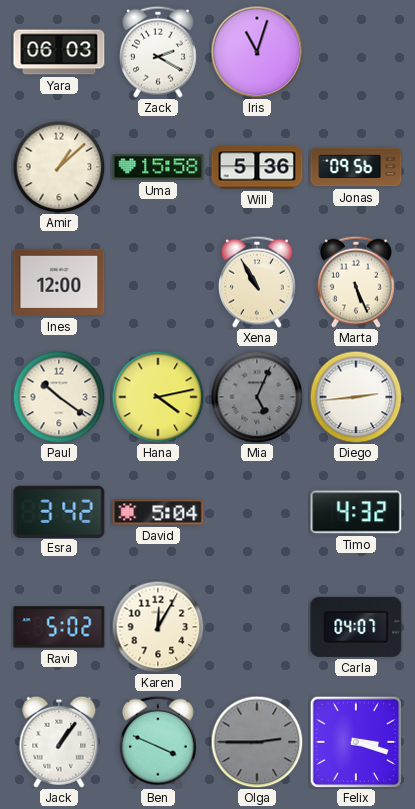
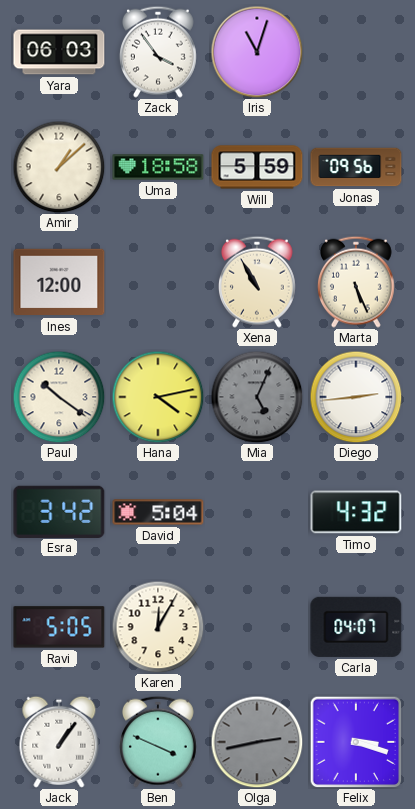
Zack: 2:20 -> 3:54 (158, 52)
Uma: 15:58 -> 18:58 (158, 167)
Will: 5:36 -> 5:59 (257, 167)
Ravi: 5:02 -> 5:05 (59, 627)
Olga: 2:45 -> 2:43 (257, 742)
